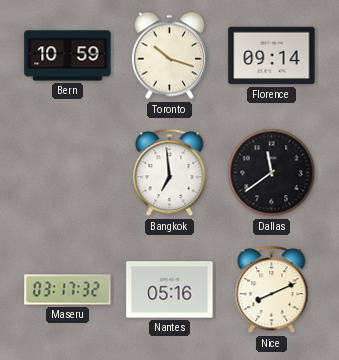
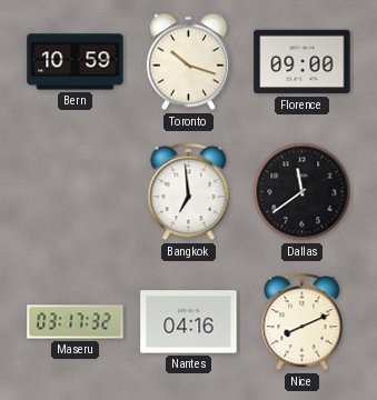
Florence: 09:14 -> 09:00 (302, 62)
Nantes: 05:16 -> 04:16 (189, 322)
